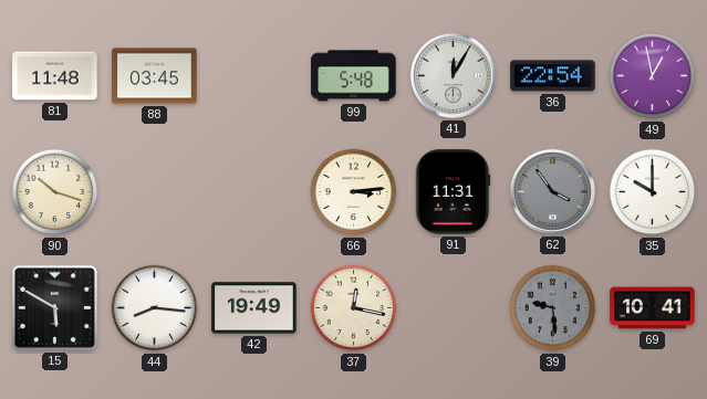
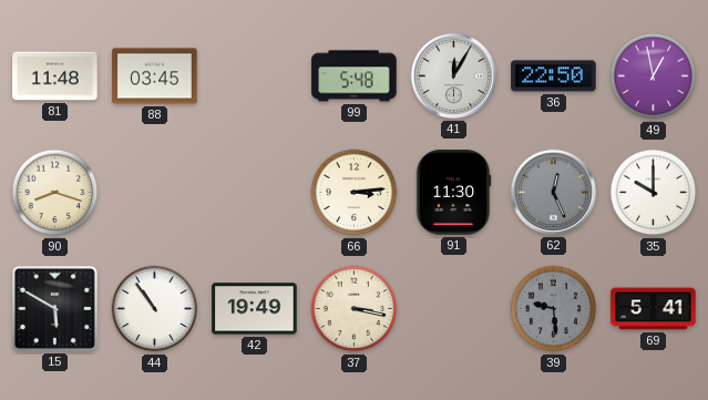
36: 22:54 -> 22:50 (554, 76)
90: 10:18 -> 8:18 (55, 193)
91: 11:31 -> 11:30 (453, 193)
62: 3:54 -> 12:26 (553, 192)
44: 8:16 -> 10:54 (155, 309)
37: 12:17 -> 3:17 (355, 309)
69: 10:41 -> 5:41 (654, 309)
